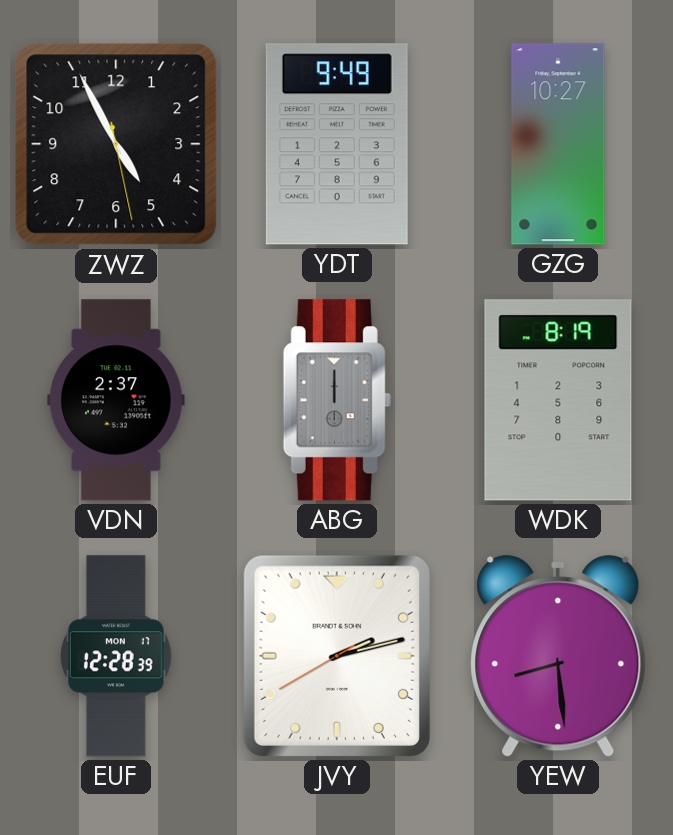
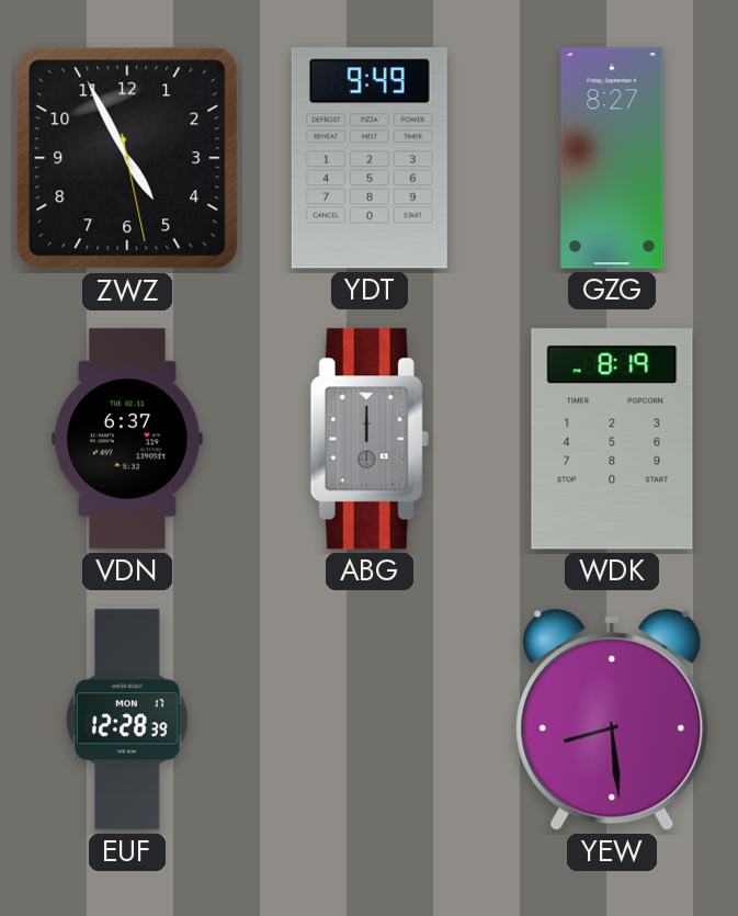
GZG: 10:27 -> 8:27 (612, 158)
VDN: 2:37 -> 6:37 (128, 439)
JVY: 2:12 -> none (337, 656)
